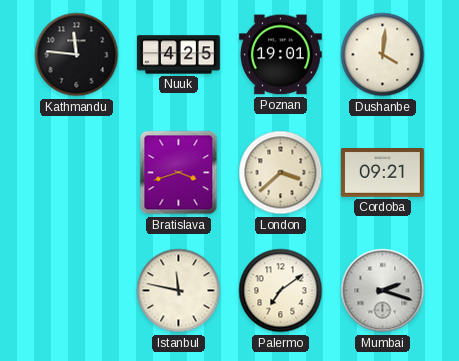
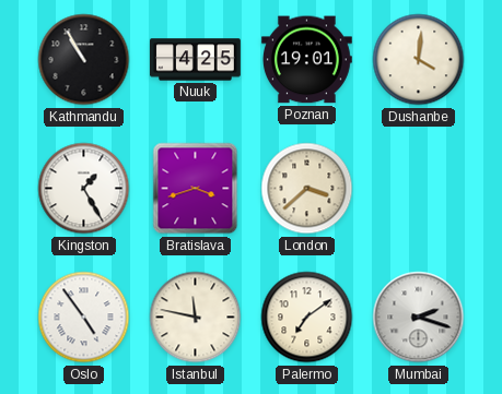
Kathmandu: 11:46 -> 10:55 (84, 60)
Kingston: none -> 1:25 (84, 189)
Cordoba: 09:21 -> none (382, 173)
Oslo: none -> 4:54 (84, 318)
